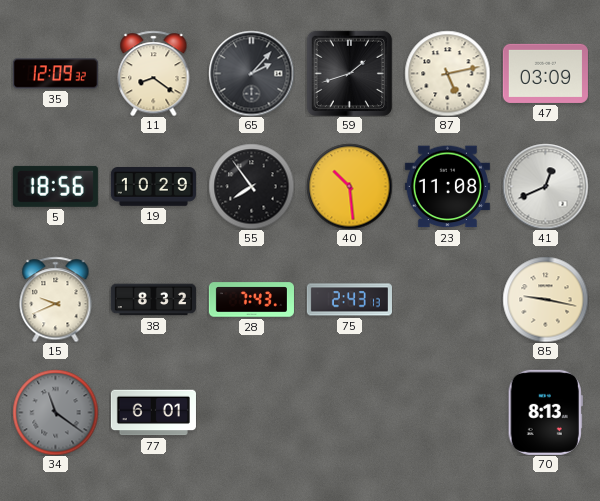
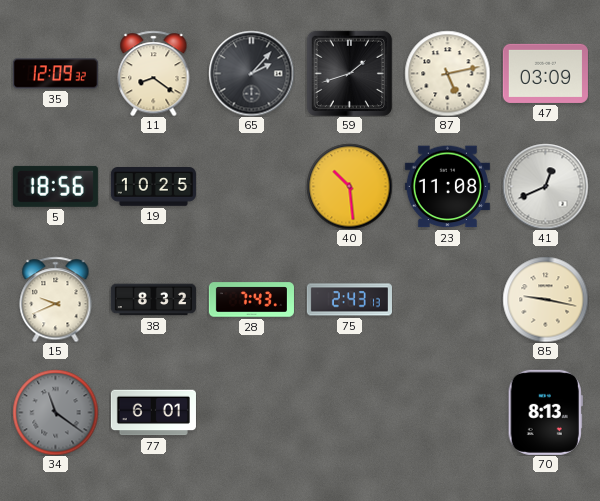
19: 10:29 -> 10:25 (153, 187)
55: 7:54 -> none (251, 186)
